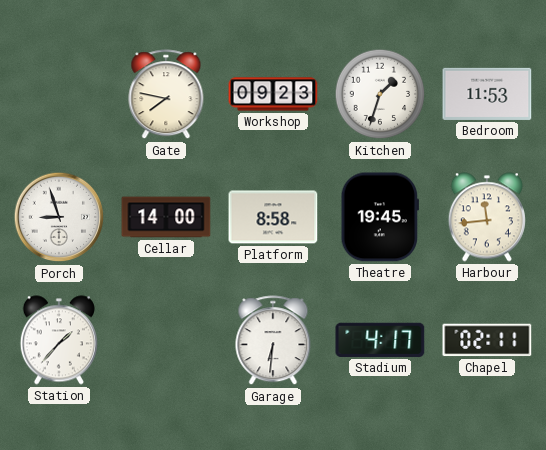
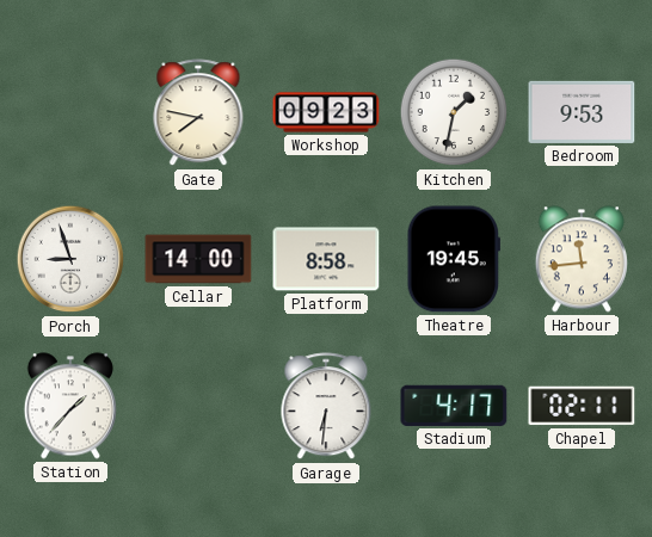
Kitchen: 1:33 -> 1:32 (454, 112)
Bedroom: 11:53 -> 9:53 (582, 112)
